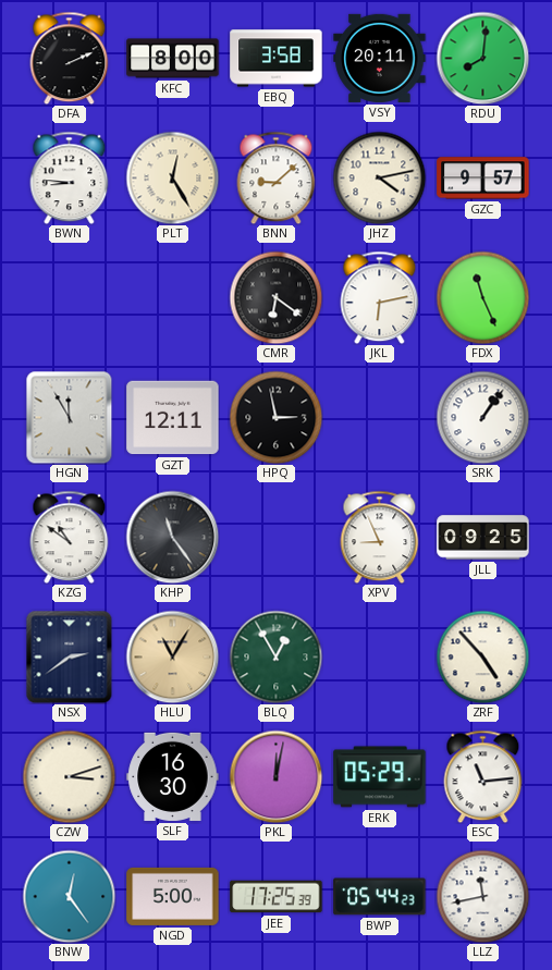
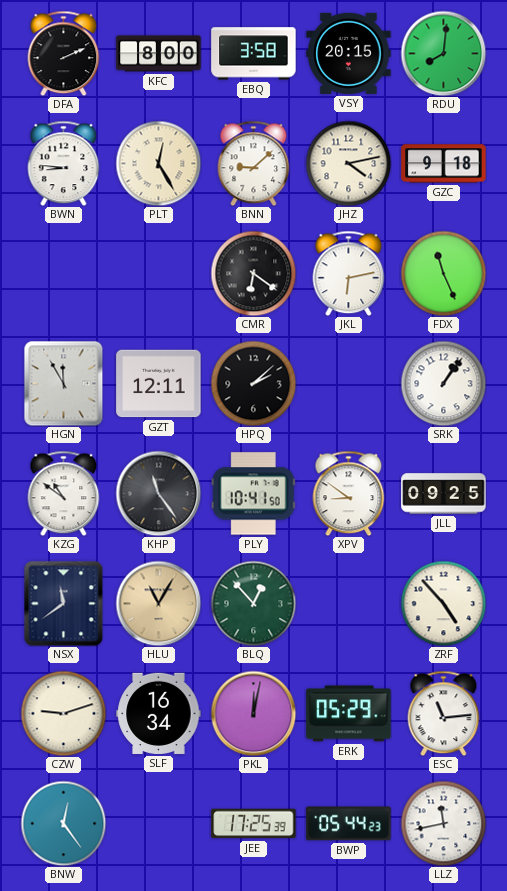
VSY: 20:11 -> 20:15 (349, 53)
GZC: 9:57 -> 9:18 (444, 164)
HPQ: 2:58 -> 2:08 (253, 383)
PLY: none -> 10:41 (253, 494)
XPV: 8:56 -> 8:51 (349, 493)
NSX: 2:39 -> 11:39 (64, 603)
BLQ: 12:55 -> 12:53 (253, 603)
CZW: 3:12 -> 9:12 (63, 713)
SLF: 16:30 -> 16:34 (159, 713)
NGD: 5:00 -> none (173, 896)
